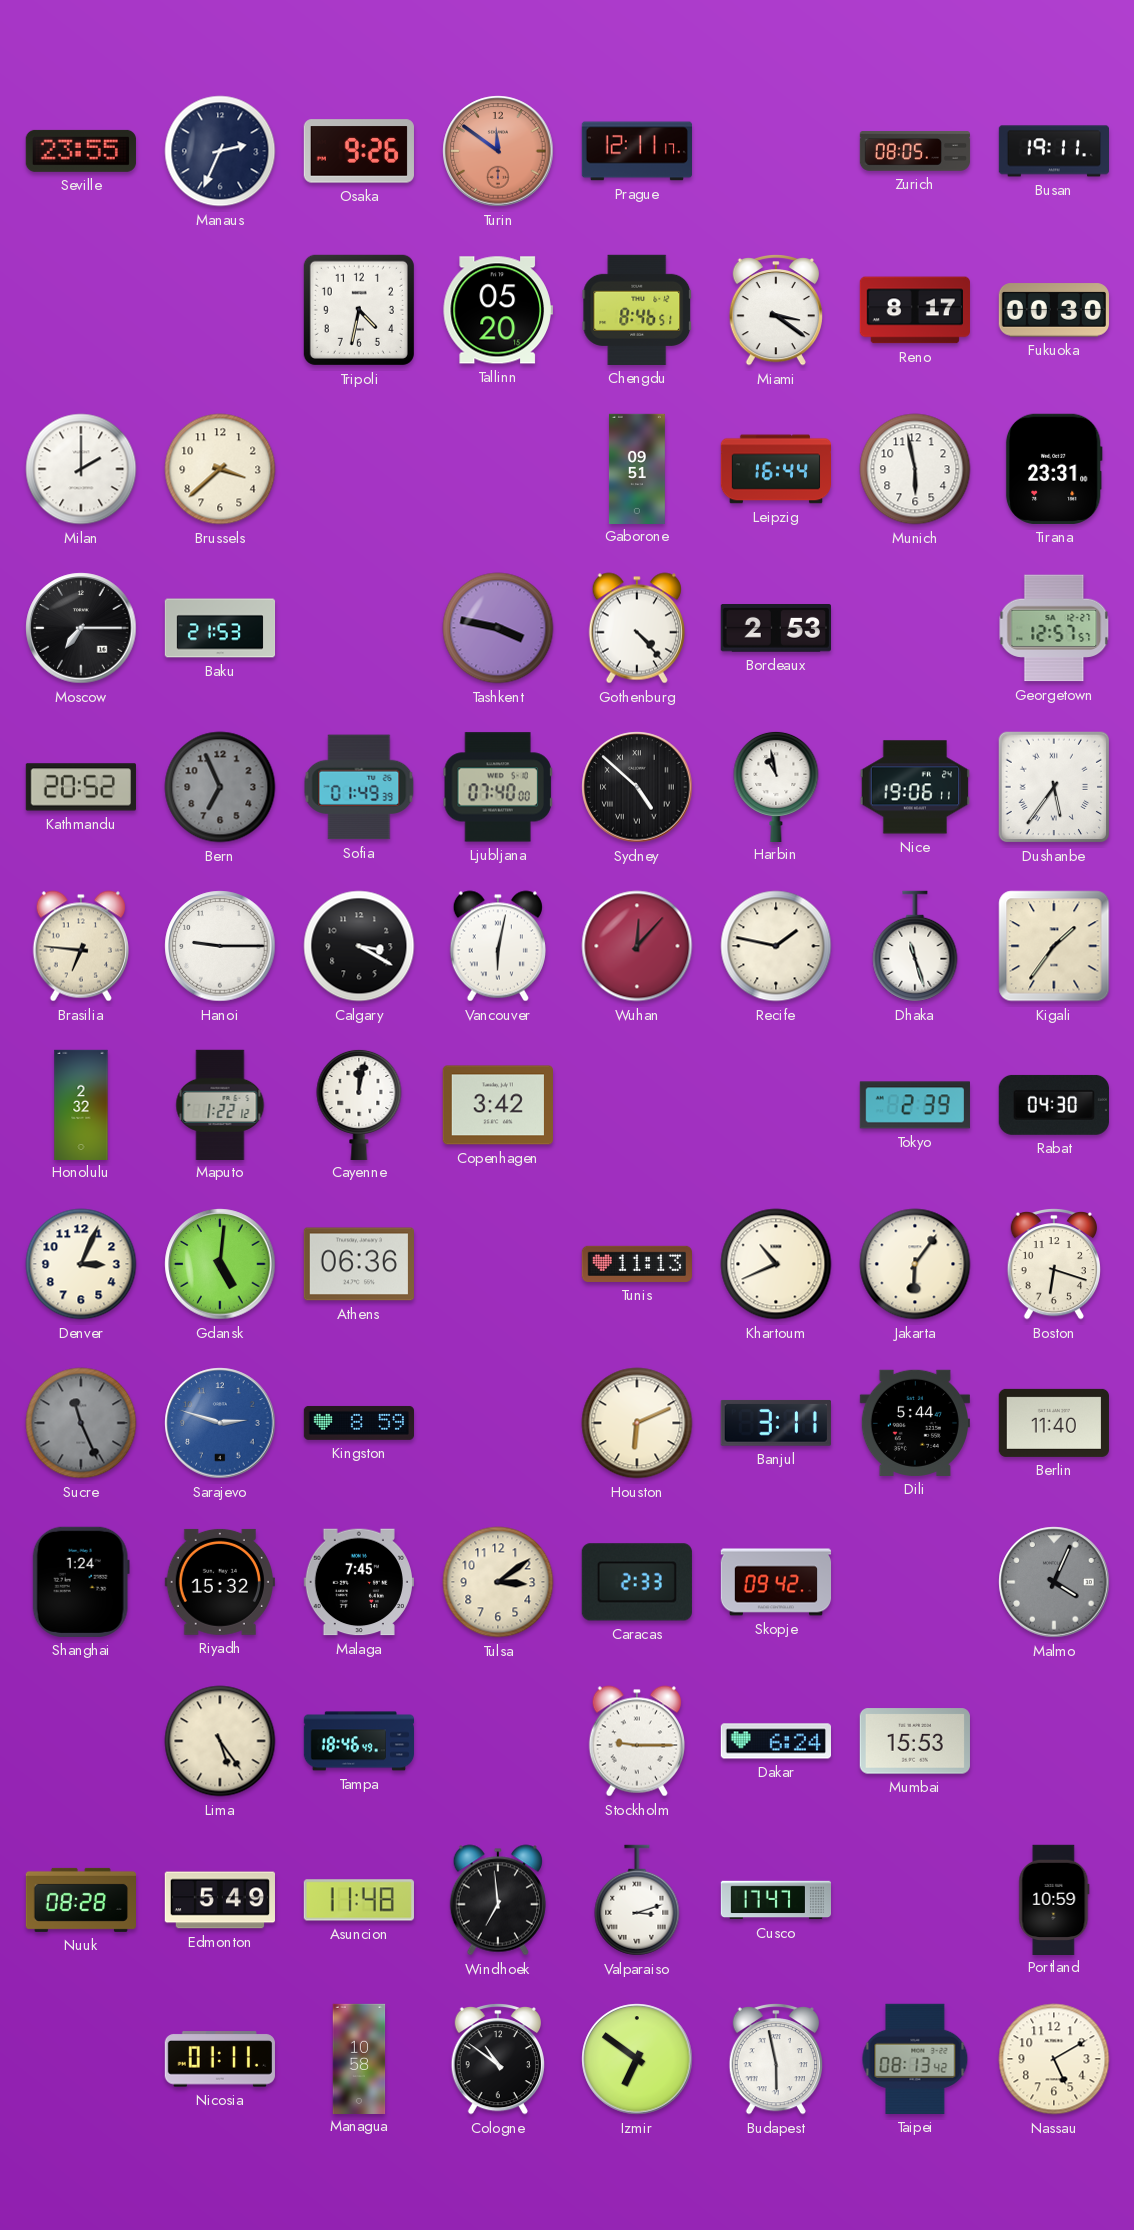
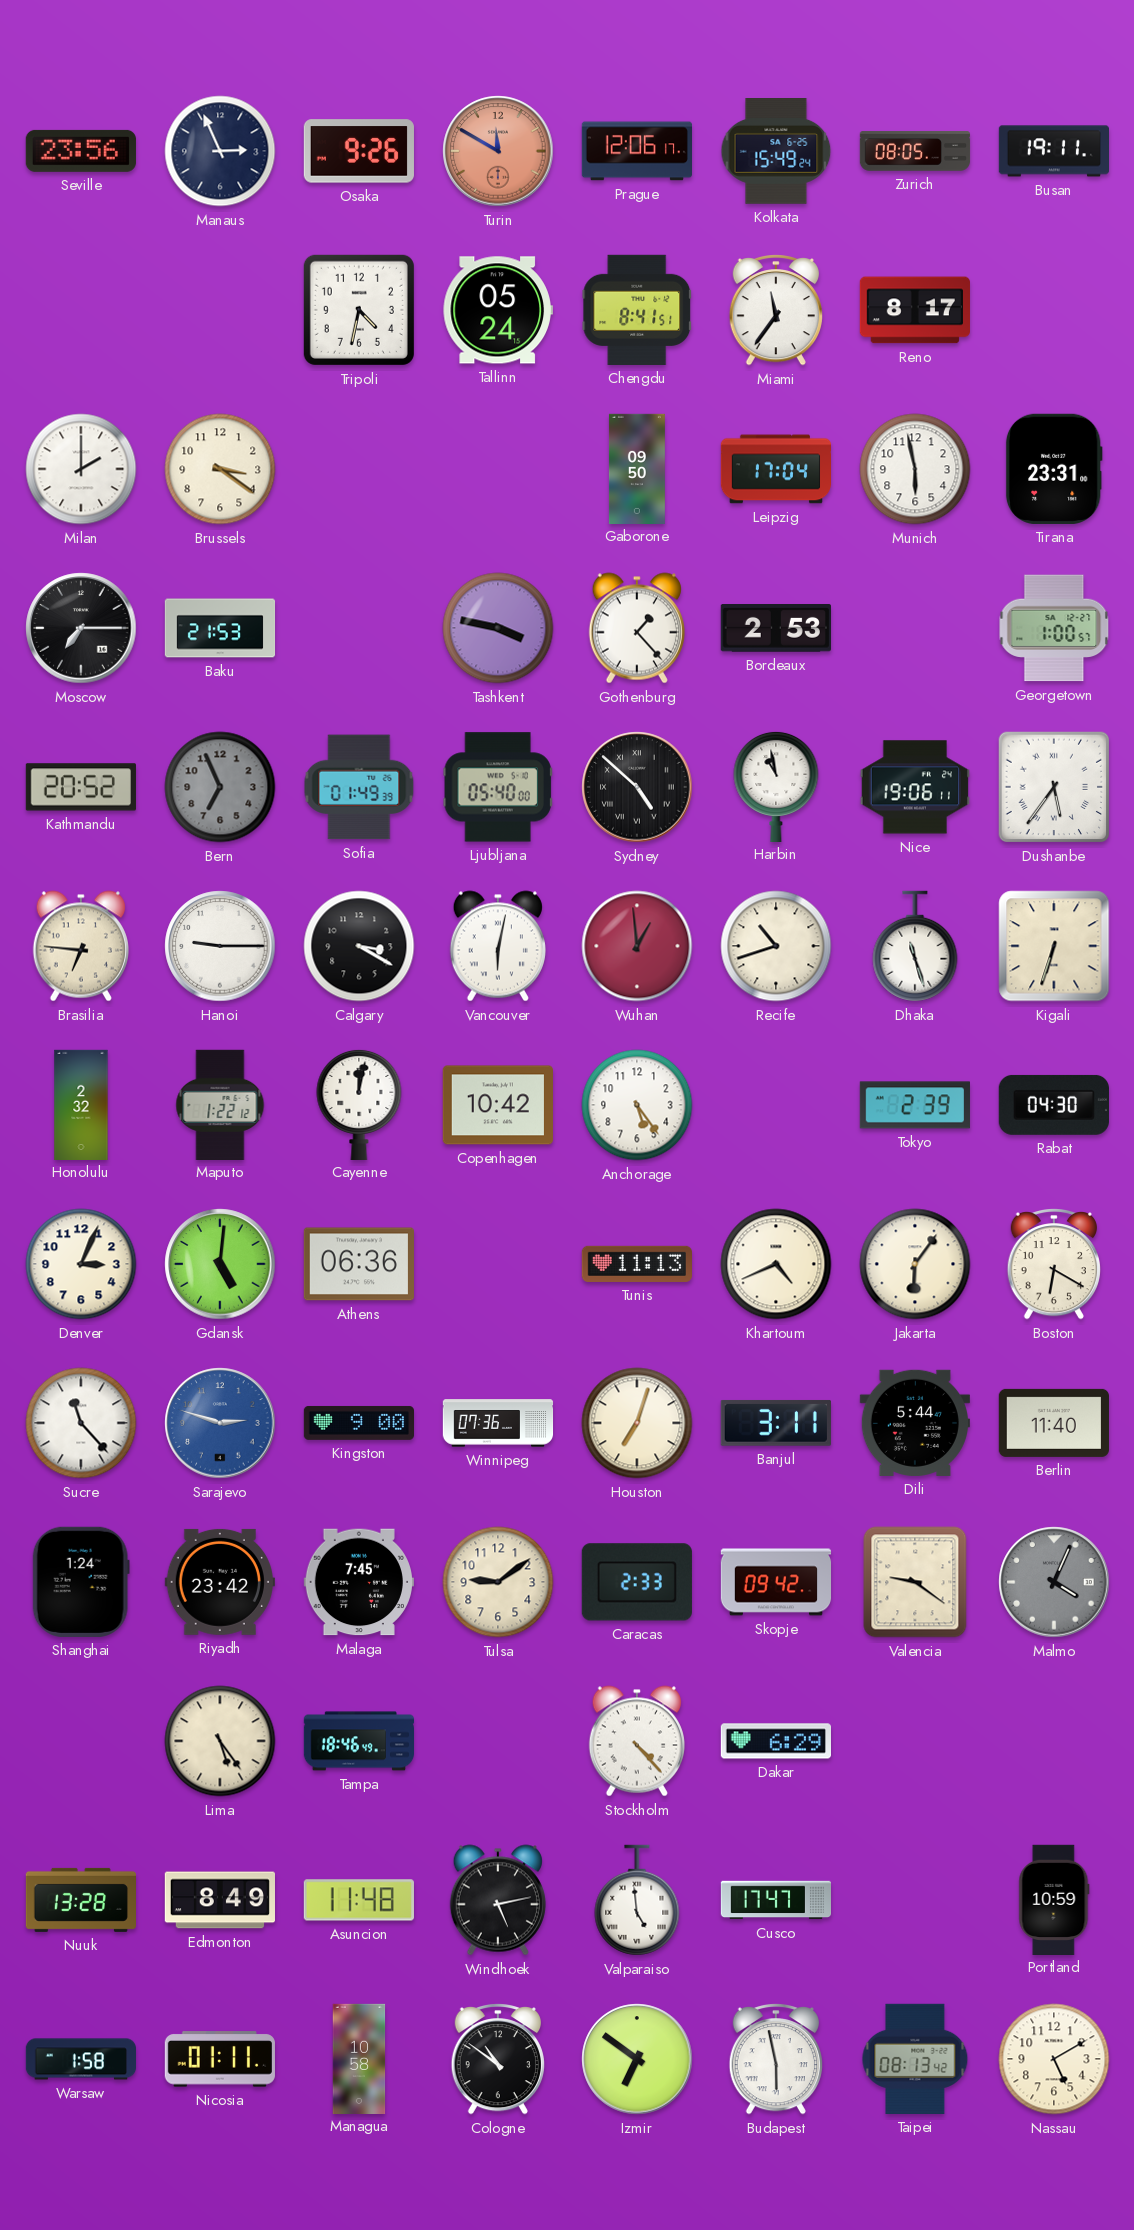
Seville: 23:55 -> 23:56 (81, 151)
Manaus: 2:34 -> 2:56 (220, 151)
Turin: 11:51 -> 11:50 (498, 151)
Prague: 12:11 -> 12:06 (636, 151)
Kolkata: none -> 15:49 (776, 152)
Tallinn: 05:20 -> 05:24 (498, 310)
Chengdu: 8:46 -> 8:41 (637, 310)
Miami: 3:21 -> 11:36 (776, 310)
Fukuoka: 00:30 -> none (1054, 310)
Brussels: 3:38 -> 3:21 (220, 469)
Gaborone: 09:51 -> 09:50 (637, 468)
Leipzig: 16:44 -> 17:04 (775, 469)
Gothenburg: 4:23 -> 1:23 (637, 628)
Georgetown: 12:57 -> 1:00 (1054, 628)
Ljubljana: 07:40 -> 05:40 (498, 787)
Wuhan: 12:07 -> 12:59 (637, 946)
Recife: 1:47 -> 10:42 (776, 946)
Kigali: 1:36 -> 6:33 (1054, 946)
Copenhagen: 3:42 -> 10:42 (498, 1105)
Anchorage: none -> 5:24 (637, 1105)
Khartoum: 10:41 -> 4:41 (776, 1264)
Boston: 6:18 -> 6:20 (1054, 1264)
Sucre: 11:26 -> 11:23 (81, 1423)
Sucre dial: grey -> white (81, 1423)
Kingston: 8:59 -> 9:00 (358, 1423)
Winnipeg: none -> 07:36 (498, 1423)
Houston: 6:11 -> 7:03 (637, 1423)
Riyadh: 15:32 -> 23:42 (220, 1582)
Tulsa: 3:09 -> 9:09 (498, 1582)
Valencia: none -> 9:21 (915, 1582)
Stockholm: 9:15 -> 4:23 (637, 1741)
Dakar: 6:24 -> 6:29 (775, 1741)
Mumbai: 15:53 -> none (915, 1741)
Nuuk: 08:28 -> 13:28 (80, 1900)
Edmonton: 5:49 -> 8:49 (219, 1900)
Windhoek: 6:59 -> 5:13 (498, 1900)
Valparaiso: 3:12 -> 4:59 (637, 1900)
Warsaw: none -> 1:58 (80, 2059)
